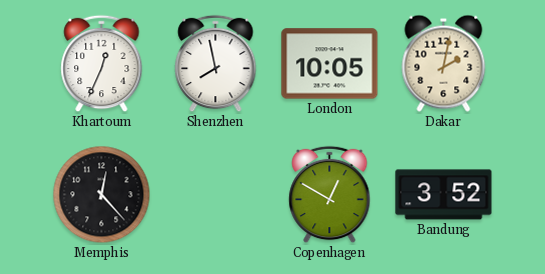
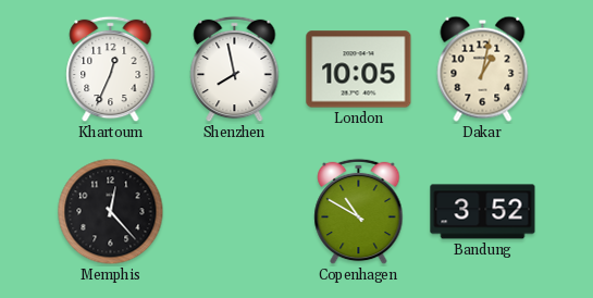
Dakar: 2:02 -> 1:02 (483, 69)
Copenhagen: 12:50 -> 10:50 (359, 212)
